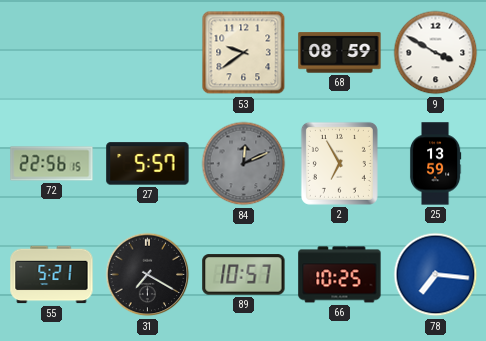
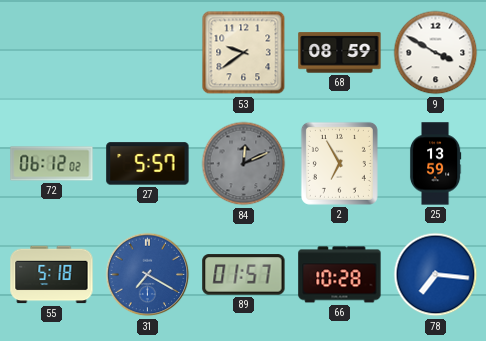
72: 22:56 -> 06:12 (52, 164)
55: 5:21 -> 5:18 (52, 275)
31 dial: black -> blue (148, 275)
89: 10:57 -> 01:57 (244, 275)
66: 10:25 -> 10:28 (340, 275)
